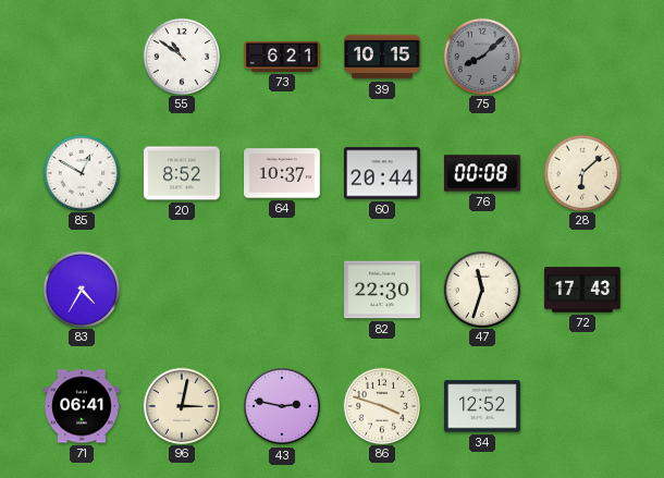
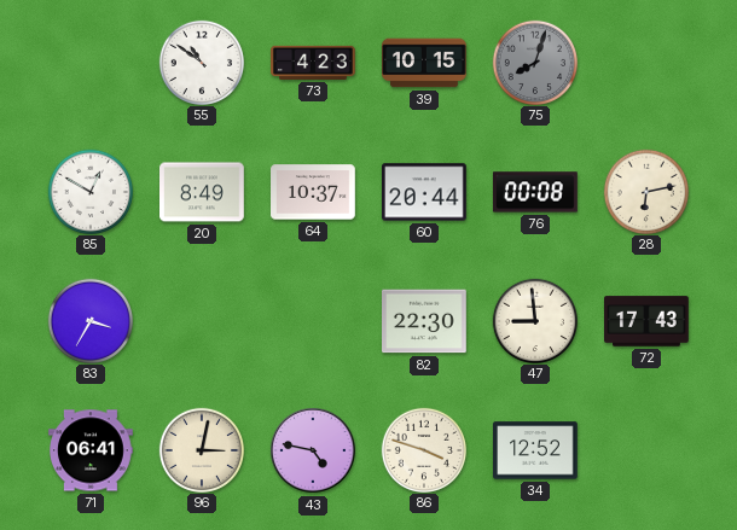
73: 6:21 -> 4:23 (313, 63)
75: 8:08 -> 8:03 (534, 62)
20: 8:52 -> 8:49 (203, 192)
28: 6:08 -> 6:13 (645, 191)
83: 4:35 -> 3:35 (89, 320)
47: 11:33 -> 8:59 (534, 320)
43: 2:47 -> 4:47 (313, 450)
